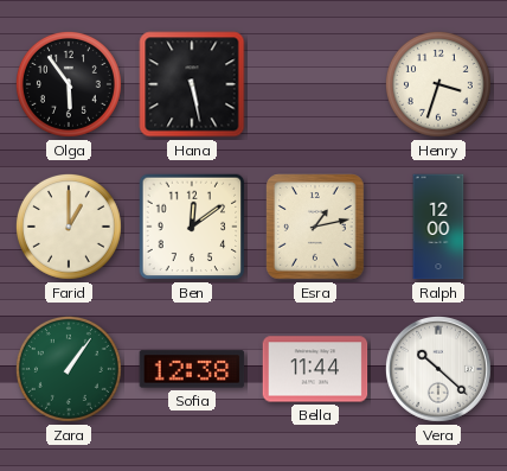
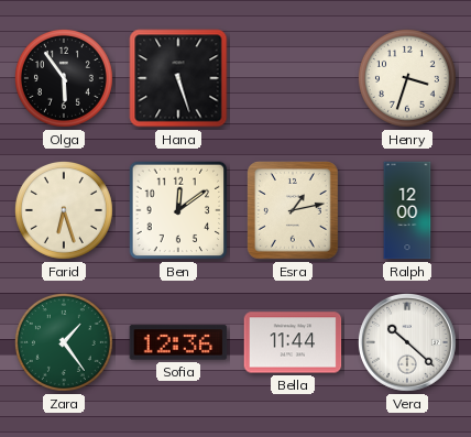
Hana: 5:28 -> 5:27 (178, 78)
Farid: 1:00 -> 6:27 (64, 210)
Zara: 1:06 -> 1:24 (64, 342)
Sofia: 12:38 -> 12:36 (178, 342)
